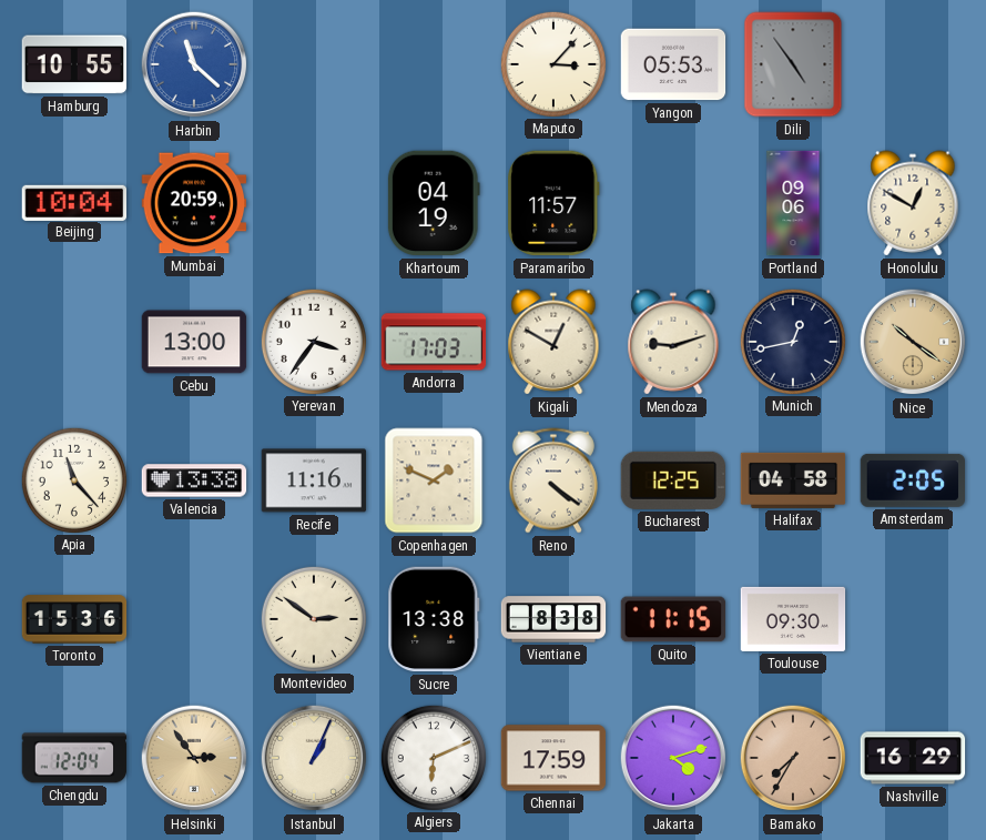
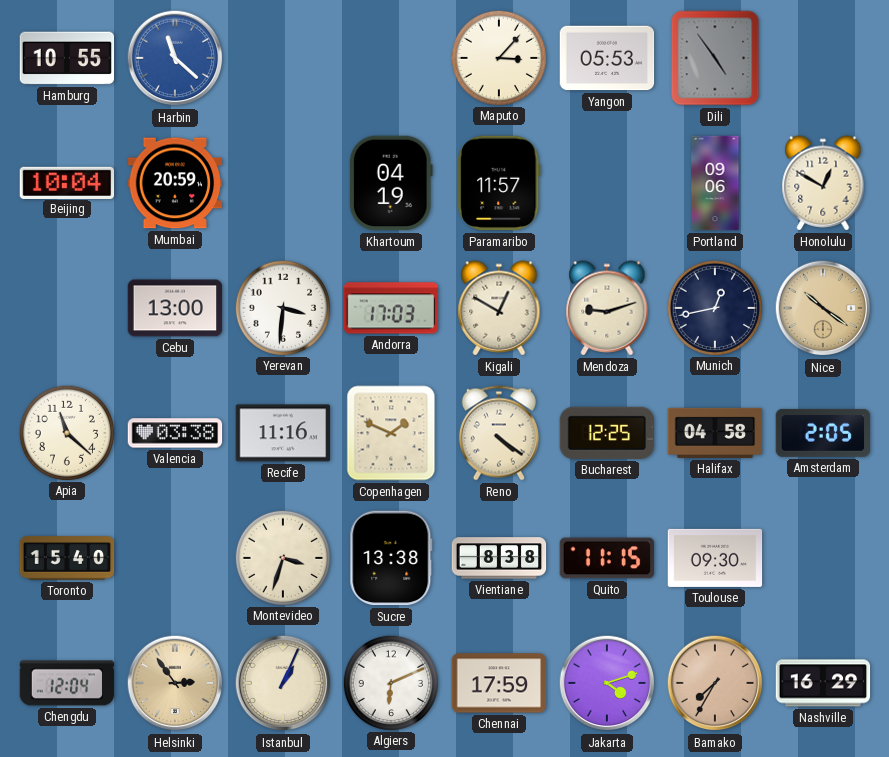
Yerevan: 3:36 -> 3:31 (282, 307)
Apia: 11:23 -> 11:22 (66, 432)
Valencia: 13:38 -> 03:38 (175, 433)
Toronto: 15:36 -> 15:40 (67, 558)
Montevideo: 2:51 -> 3:33 (282, 557)
